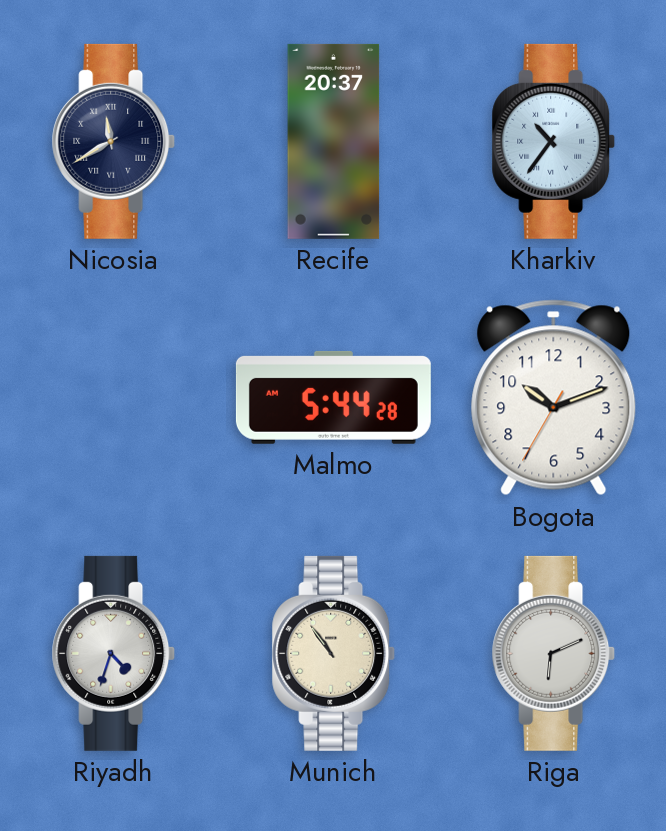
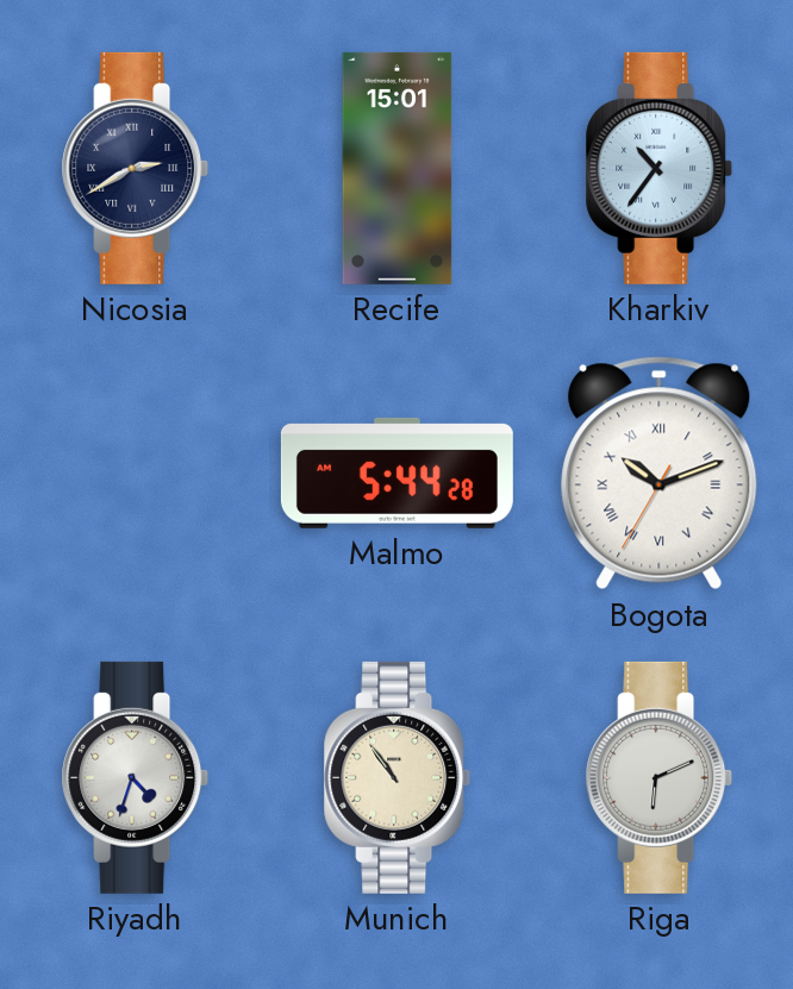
Nicosia: 11:40 -> 2:40 (136, 168)
Recife: 20:37 -> 15:01 (398, 168)
Bogota numerals: Arabic -> Roman (660, 474)
